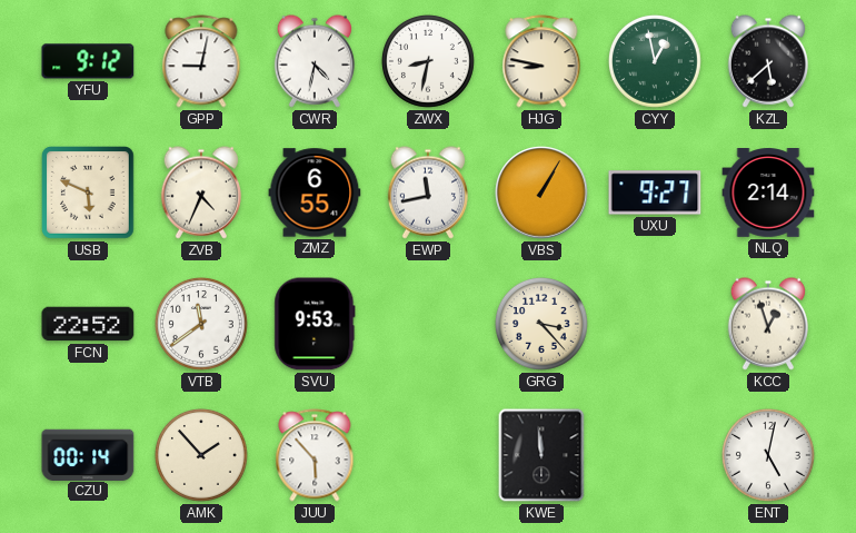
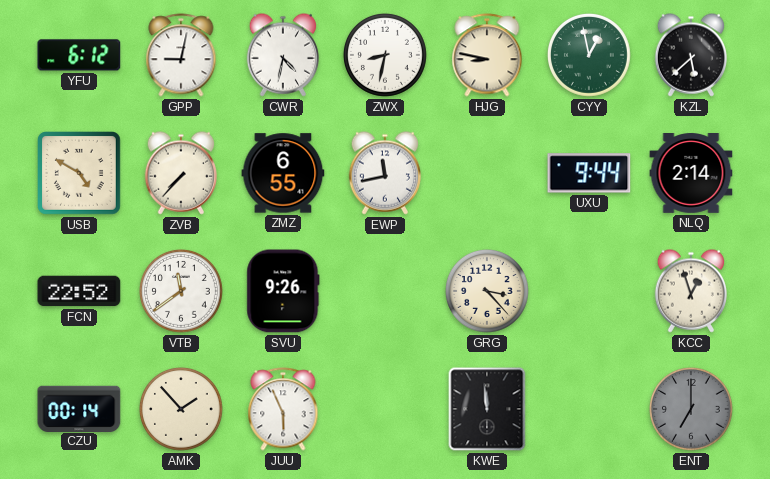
YFU: 9:12 -> 6:12 (79, 55)
USB: 5:49 -> 4:50 (80, 174)
ZVB: 4:34 -> 7:37 (180, 173)
VBS: 1:05 -> none (541, 193)
UXU: 9:27 -> 9:44 (589, 173)
SVU: 9:53 -> 9:26 (283, 291)
JUU: 5:53 -> 5:56 (283, 409)
ENT: 5:02 -> 7:00 (691, 409)
ENT dial: white -> grey (691, 409)
